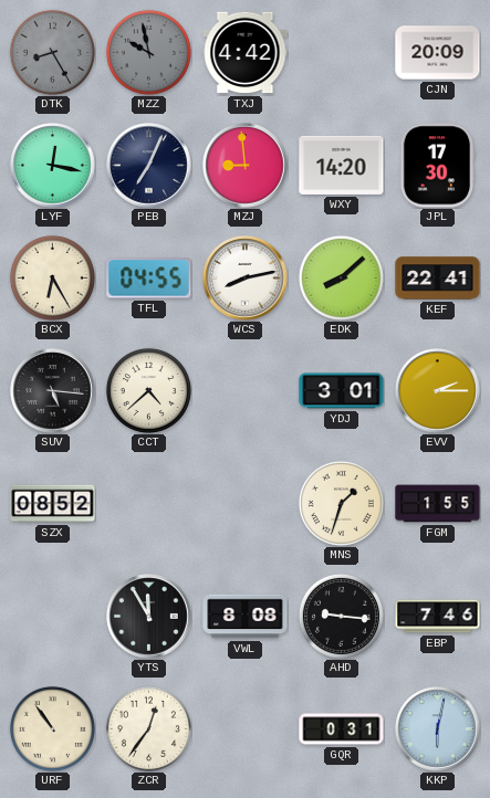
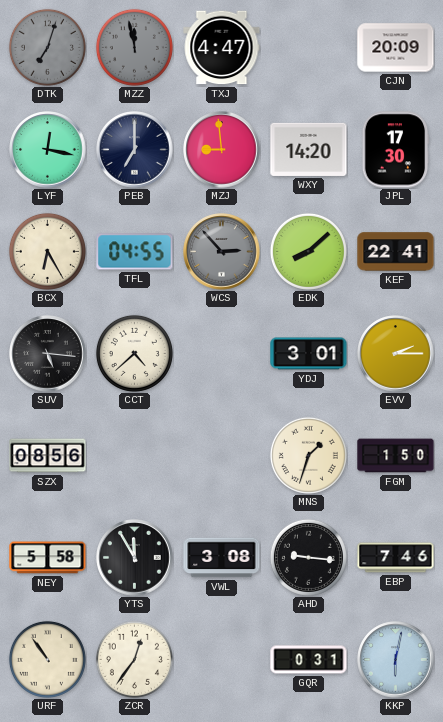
DTK: 8:25 -> 7:03 (47, 47)
MZZ: 9:58 -> 11:58 (134, 47)
TXJ: 4:42 -> 4:47 (222, 48)
PEB: 7:04 -> 7:00 (135, 150)
WCS: 8:13 -> 2:53 (222, 252)
WCS dial: white -> grey (222, 252)
SZX: 08:52 -> 08:56 (48, 456)
FGM: 1:55 -> 1:50 (396, 456)
NEY: none -> 5:58 (48, 558)
VWL: 8:08 -> 3:08 (222, 558)
